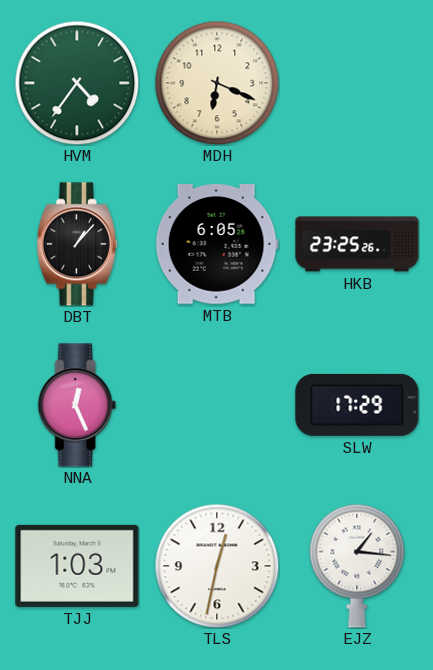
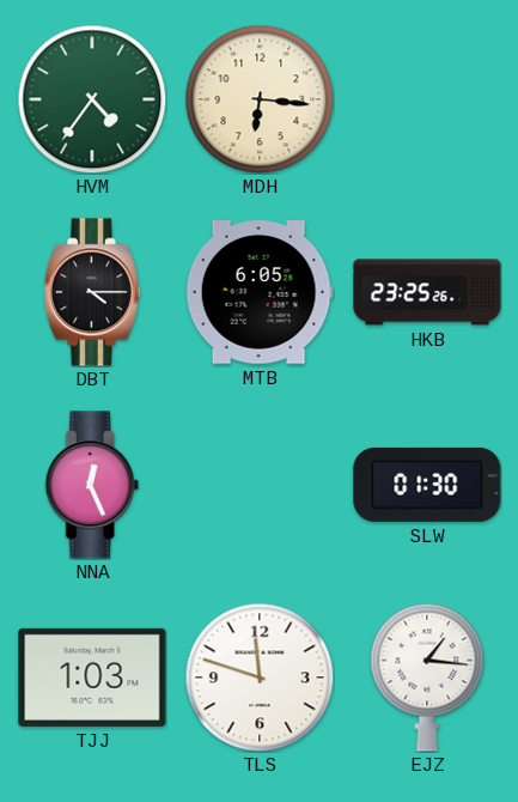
MDH: 6:19 -> 6:16 (260, 99)
DBT: 1:07 -> 4:15 (92, 292)
SLW: 17:29 -> 01:30 (427, 485)
TLS: 12:32 -> 11:48 (260, 678)
